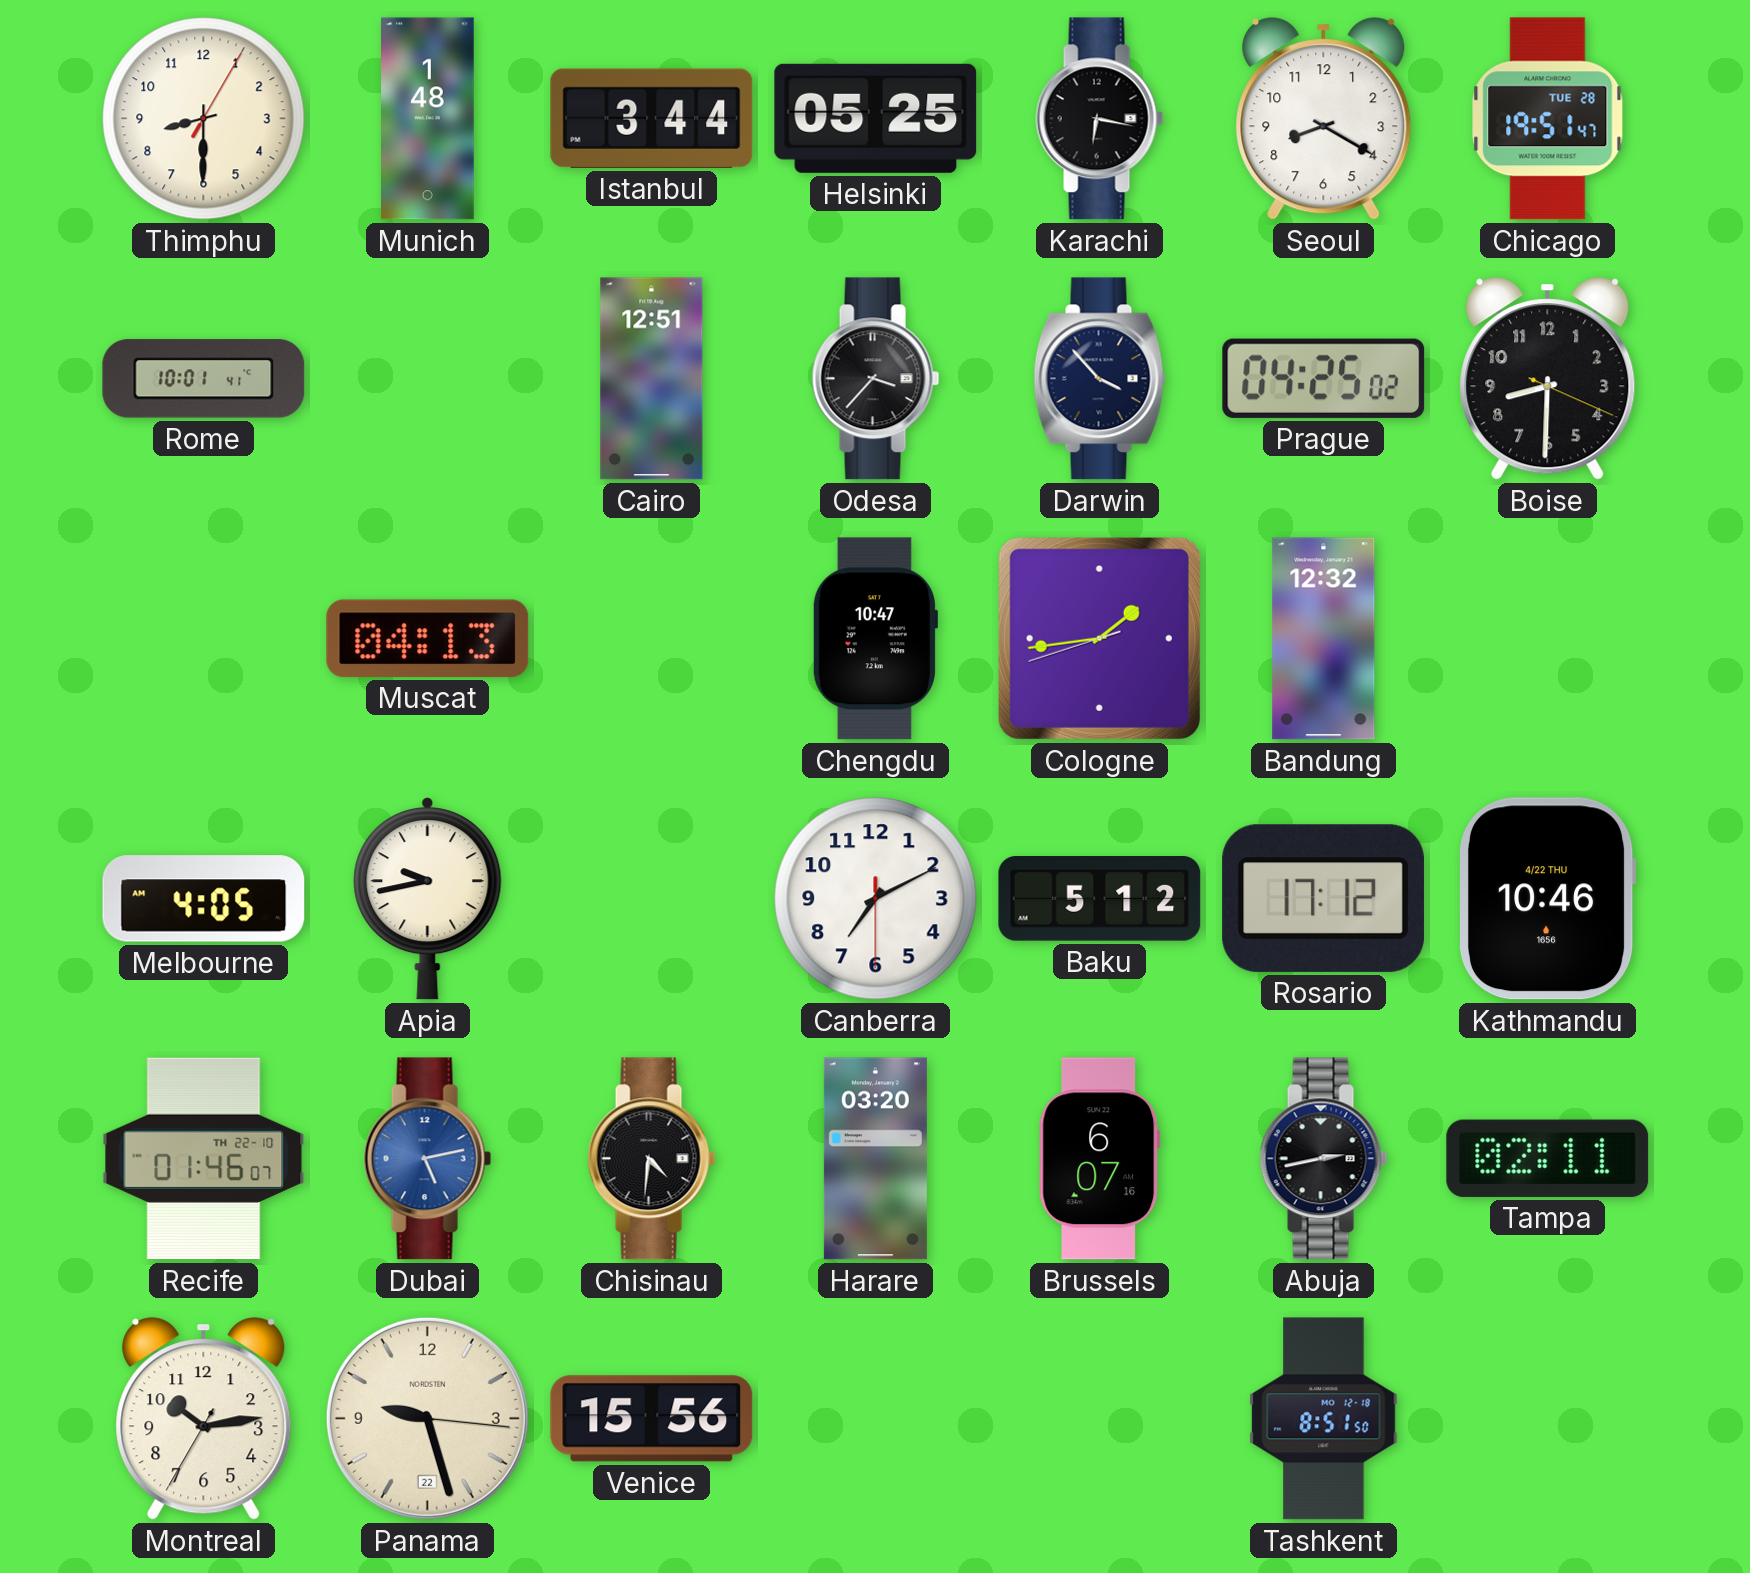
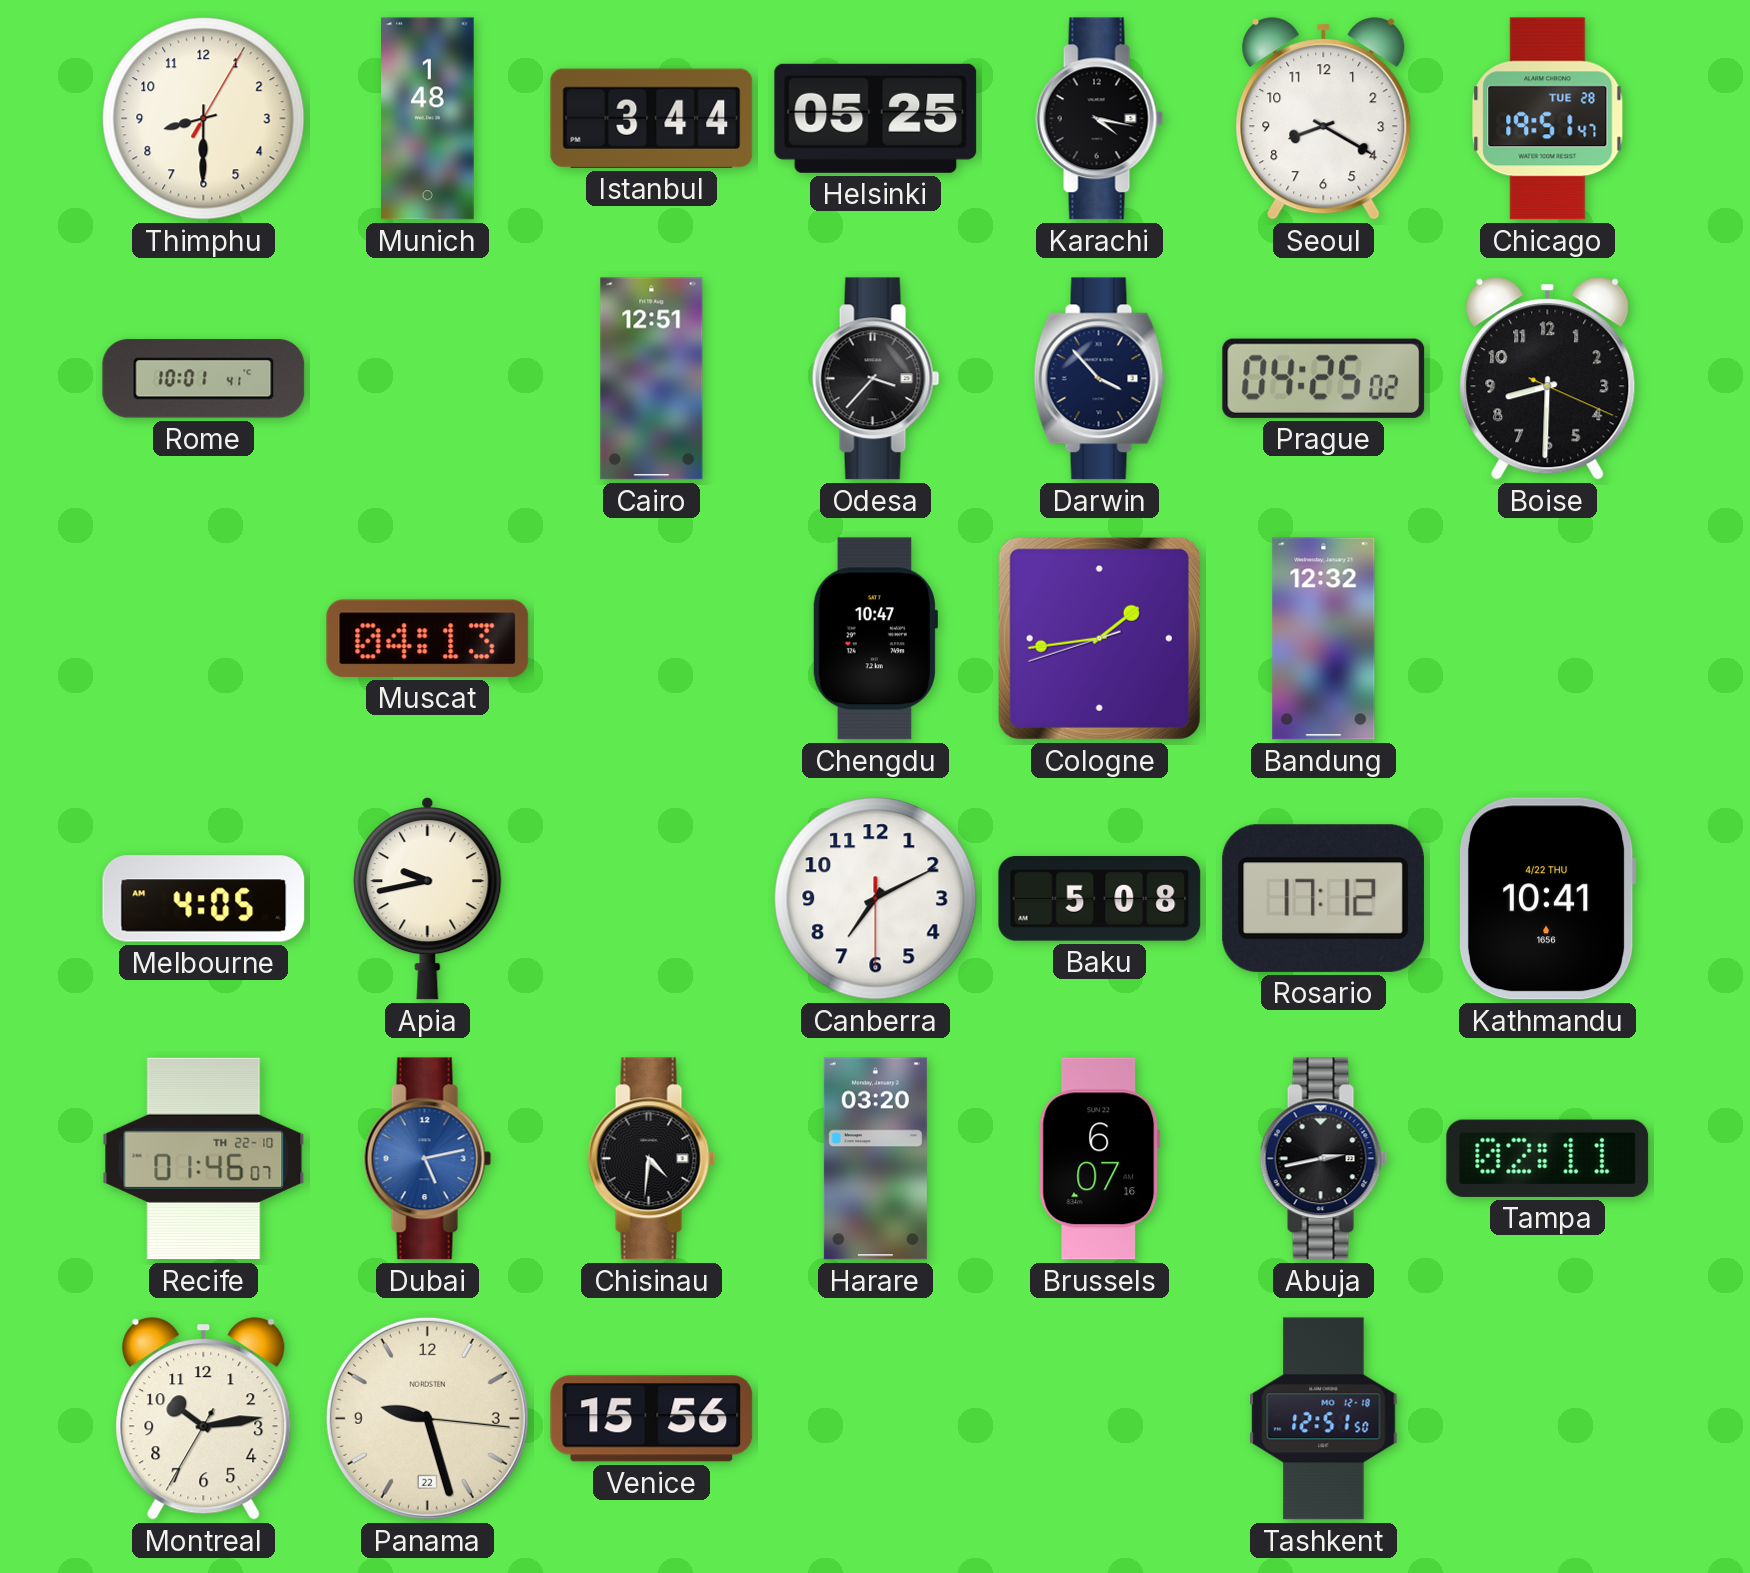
Karachi: 6:17 -> 4:17 (1100, 119)
Baku: 5:12 -> 5:08 (1100, 899)
Kathmandu: 10:46 -> 10:41 (1547, 899)
Tashkent: 8:51 -> 12:51 (1324, 1419)
